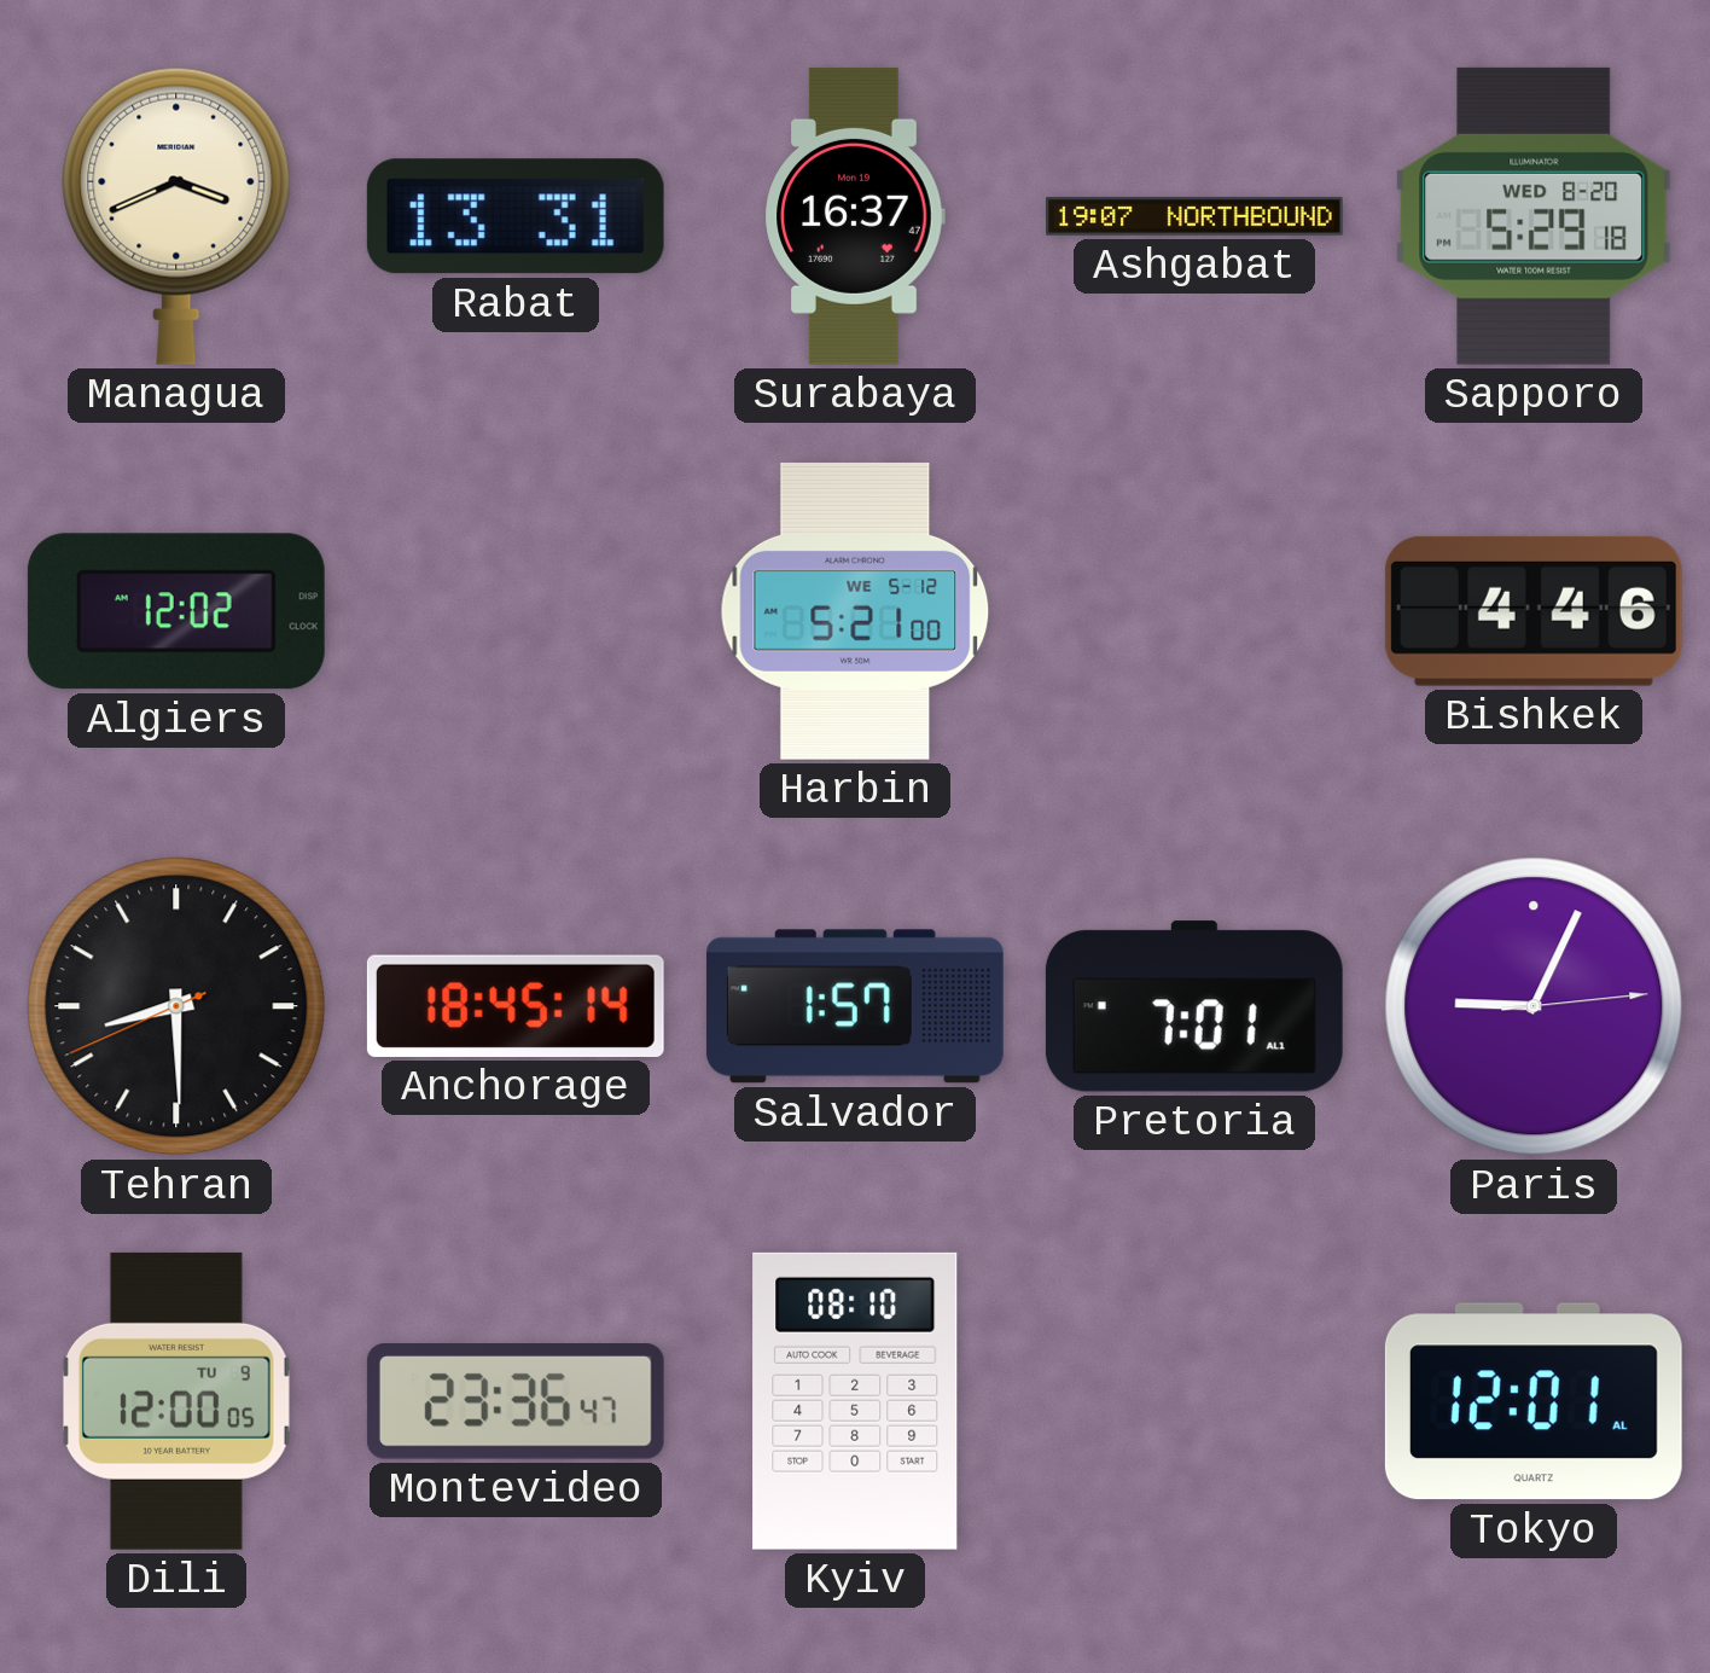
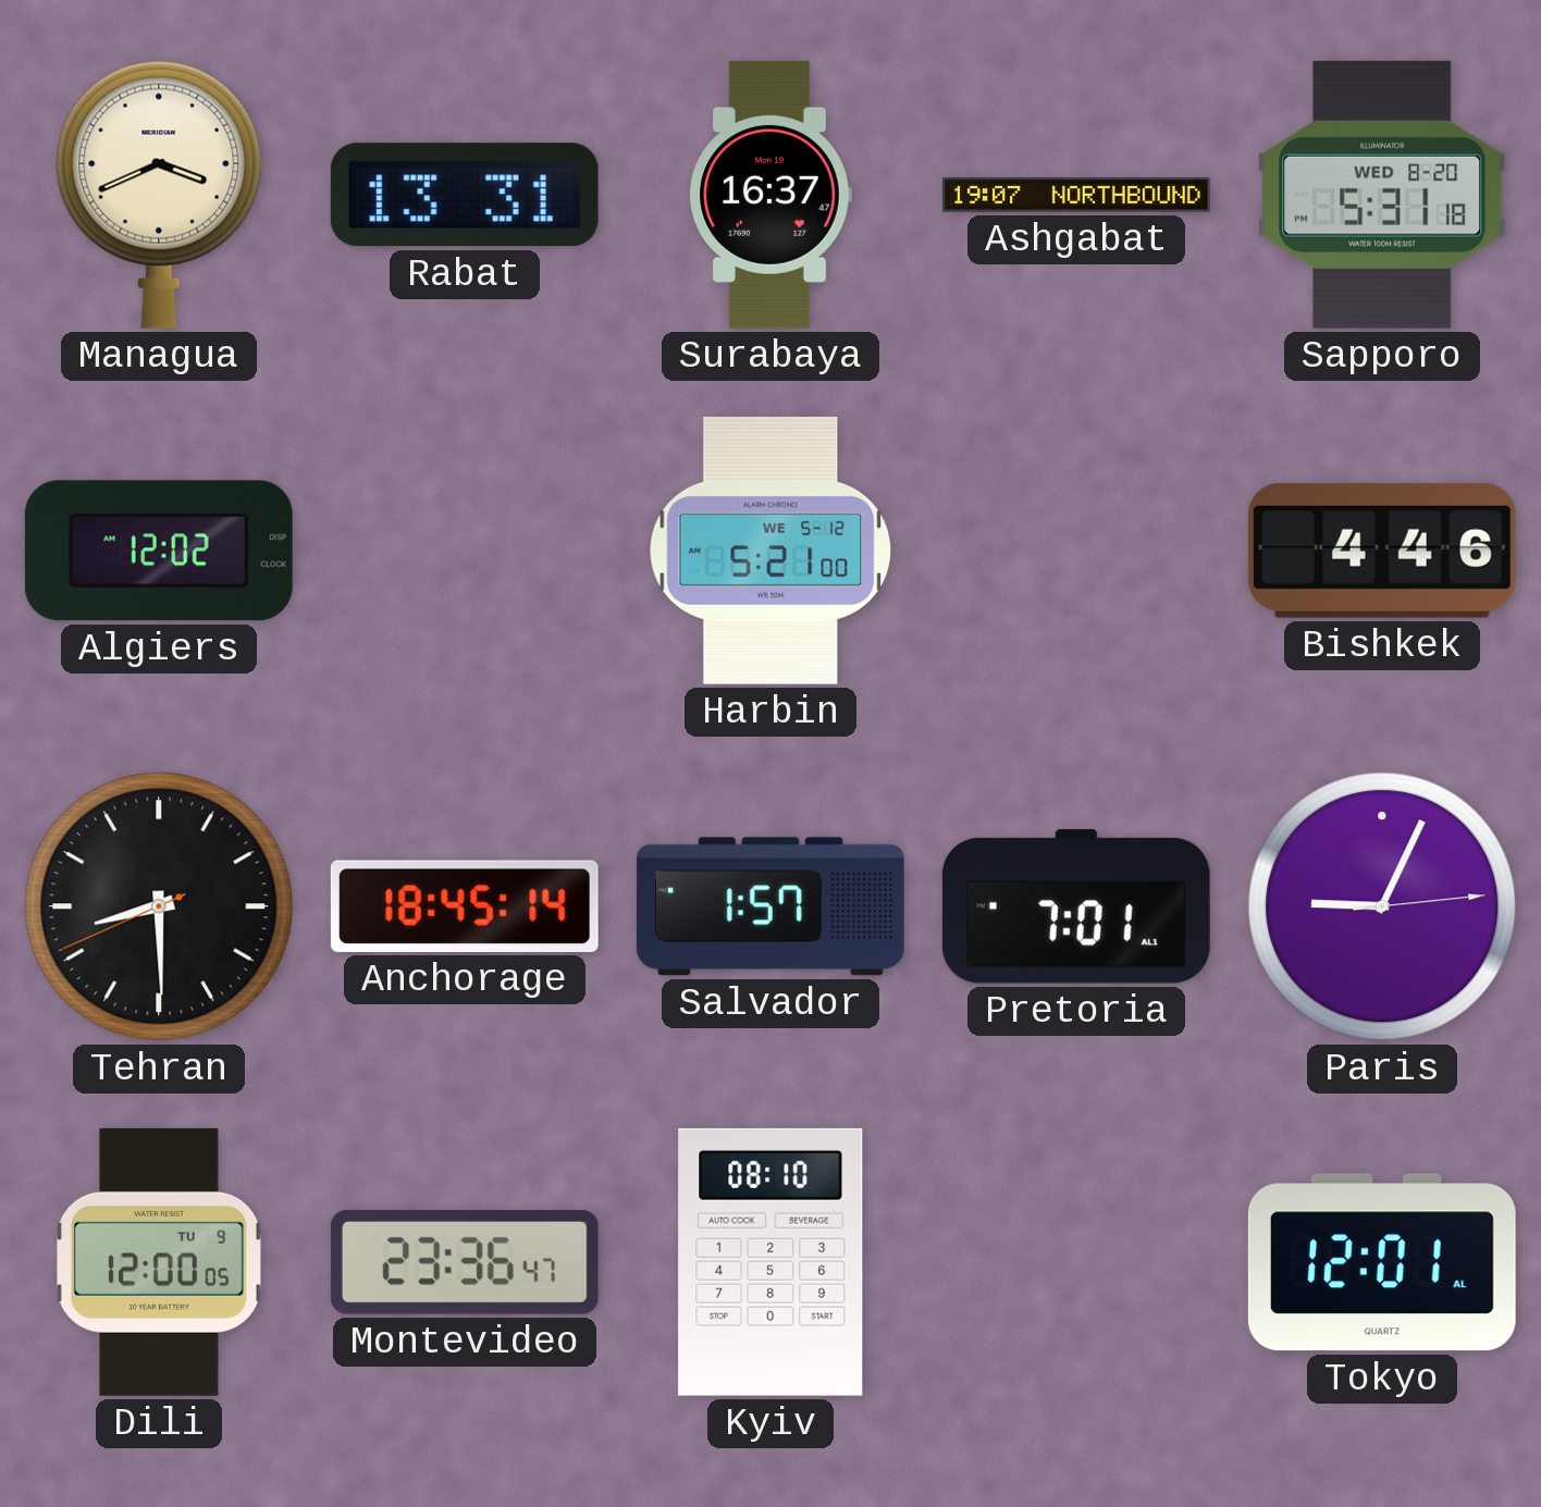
Sapporo: 5:29 -> 5:31 (1382, 195)
